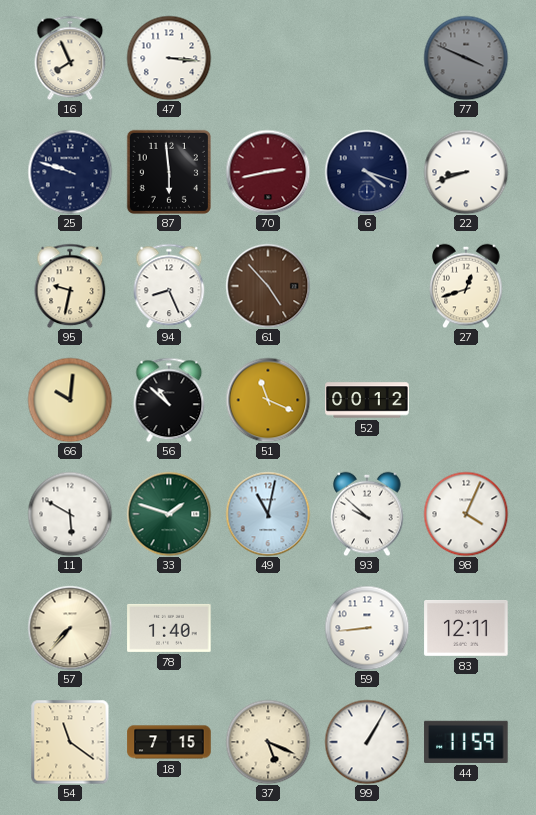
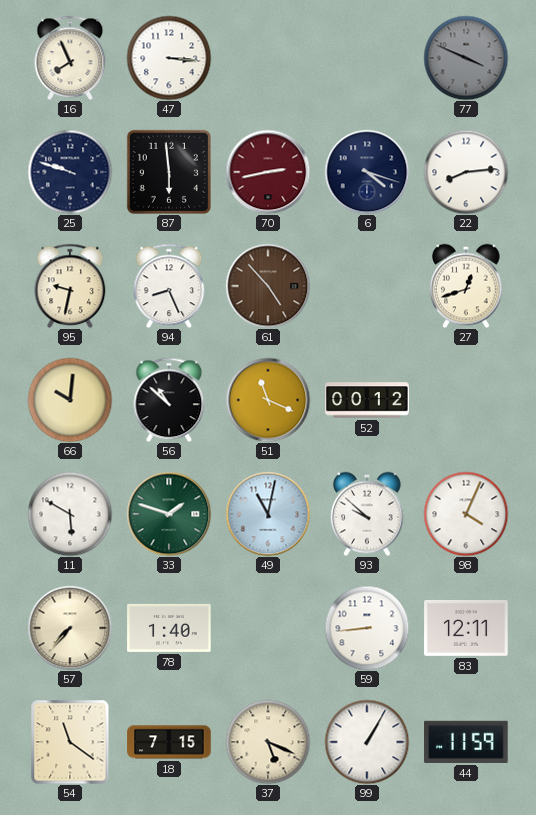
22: 8:42 -> 8:14 (466, 172)
